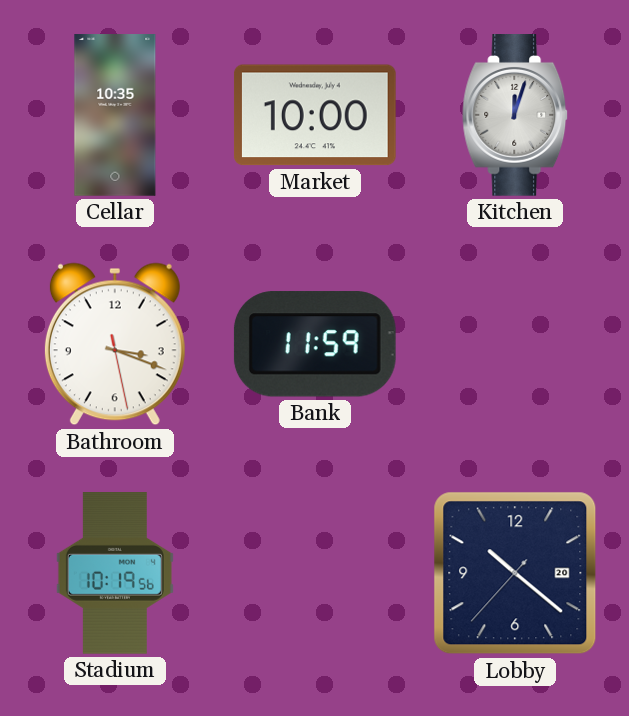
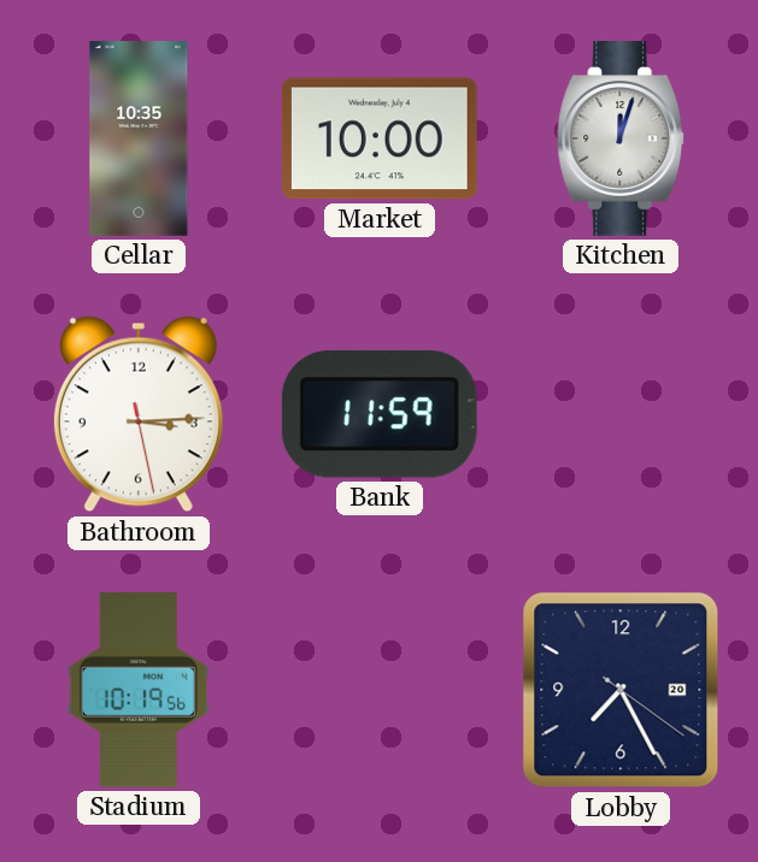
Bathroom: 3:18 -> 3:14 (139, 414)
Lobby: 10:21 -> 7:25 (621, 690)
